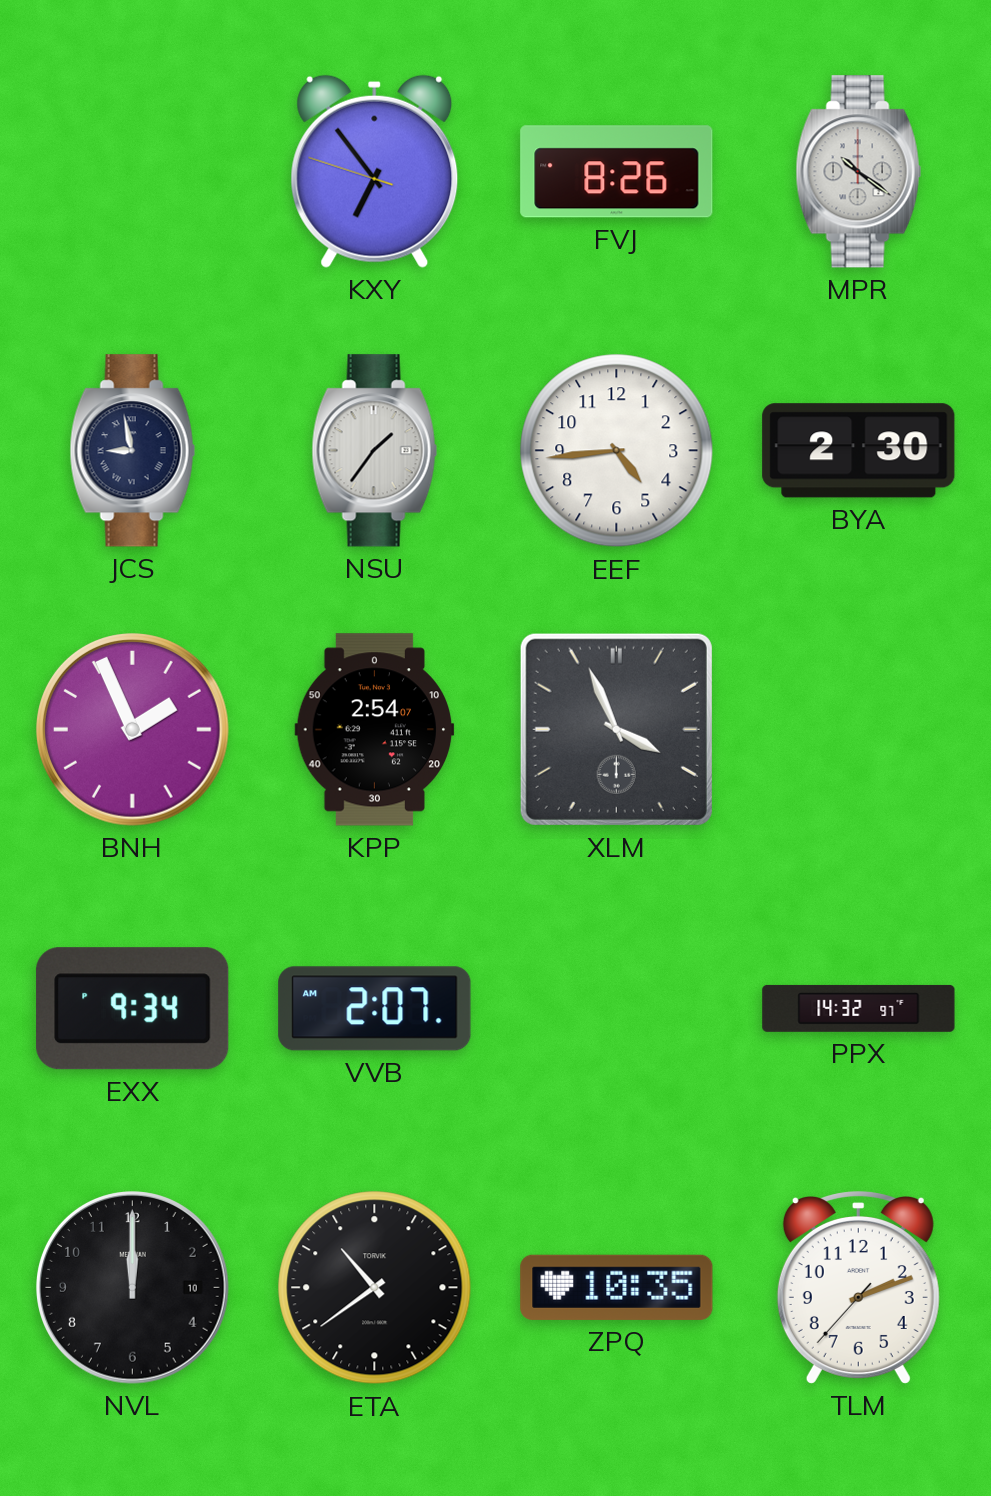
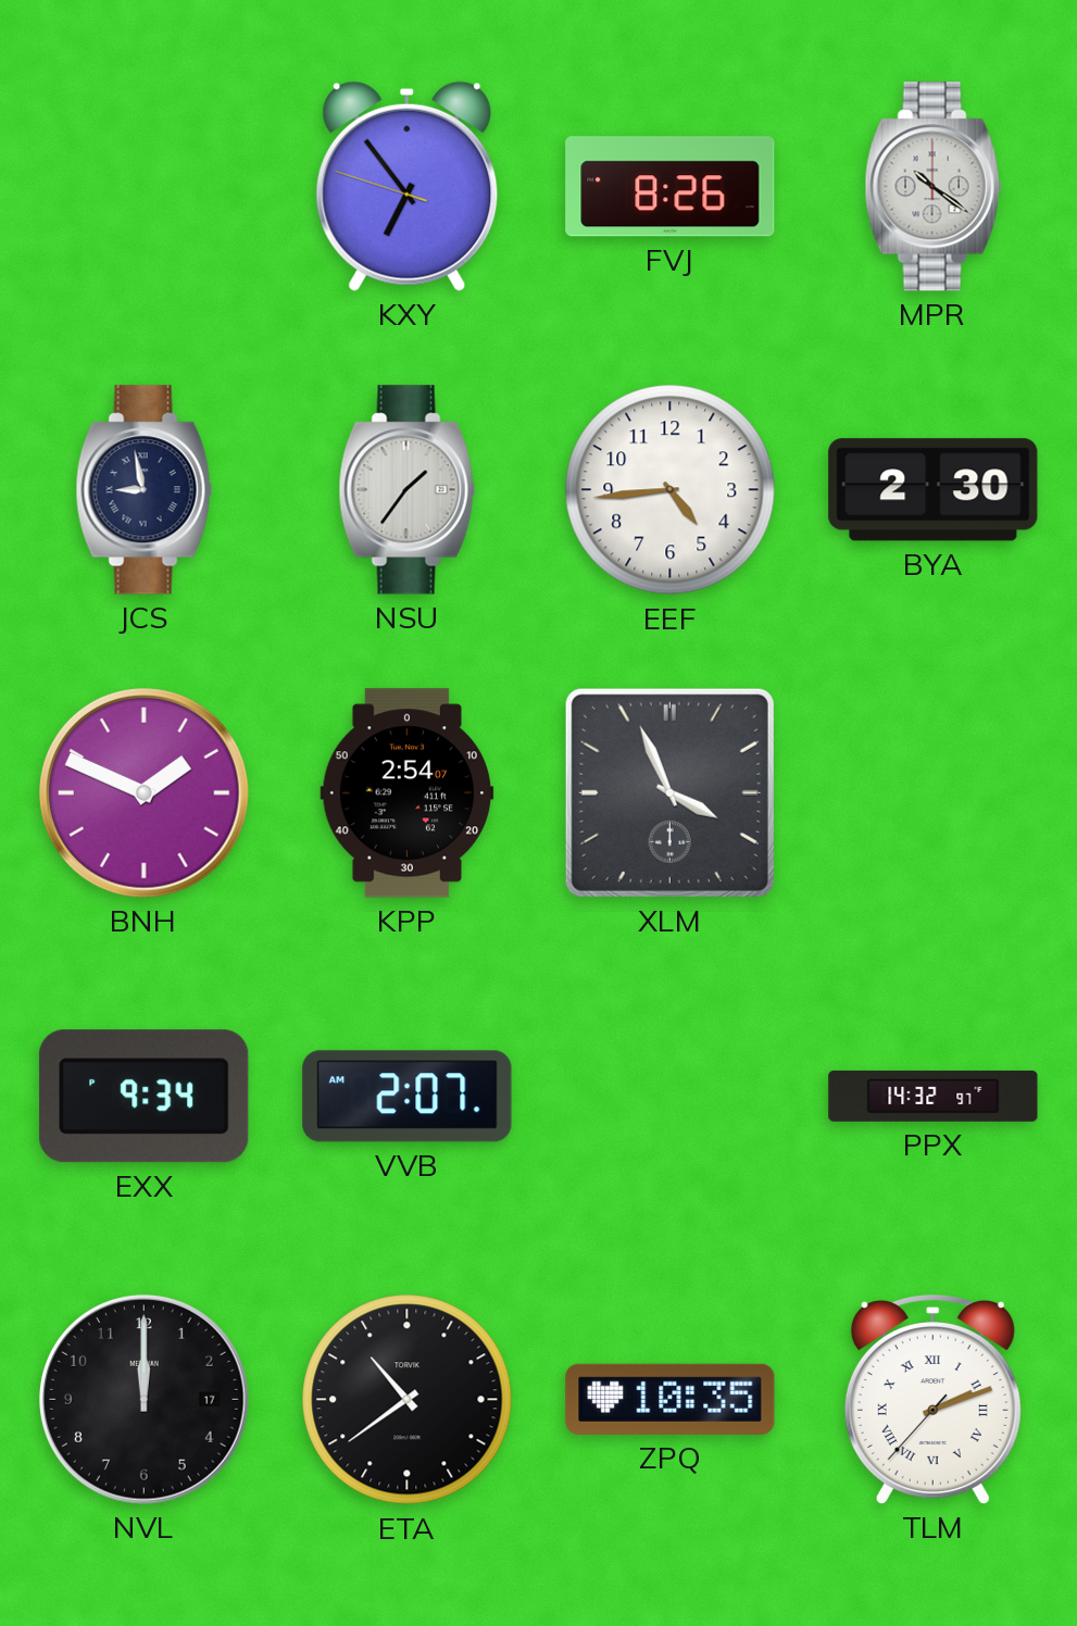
BNH: 1:56 -> 1:49 (145, 793)
NVL date: 10 -> 17 (145, 1400)
TLM numerals: Arabic -> Roman (932, 1400)
